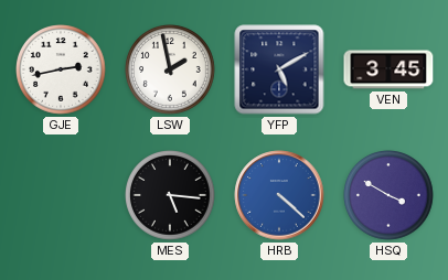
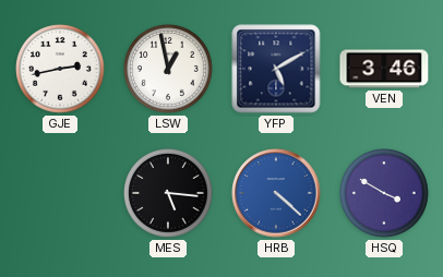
LSW: 1:58 -> 12:58 (169, 70)
VEN: 3:45 -> 3:46 (384, 69)
